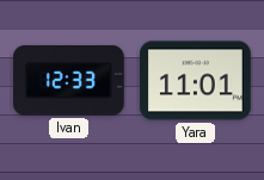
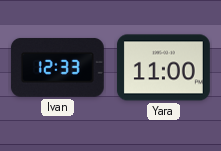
Yara: 11:01 -> 11:00 (163, 68)
